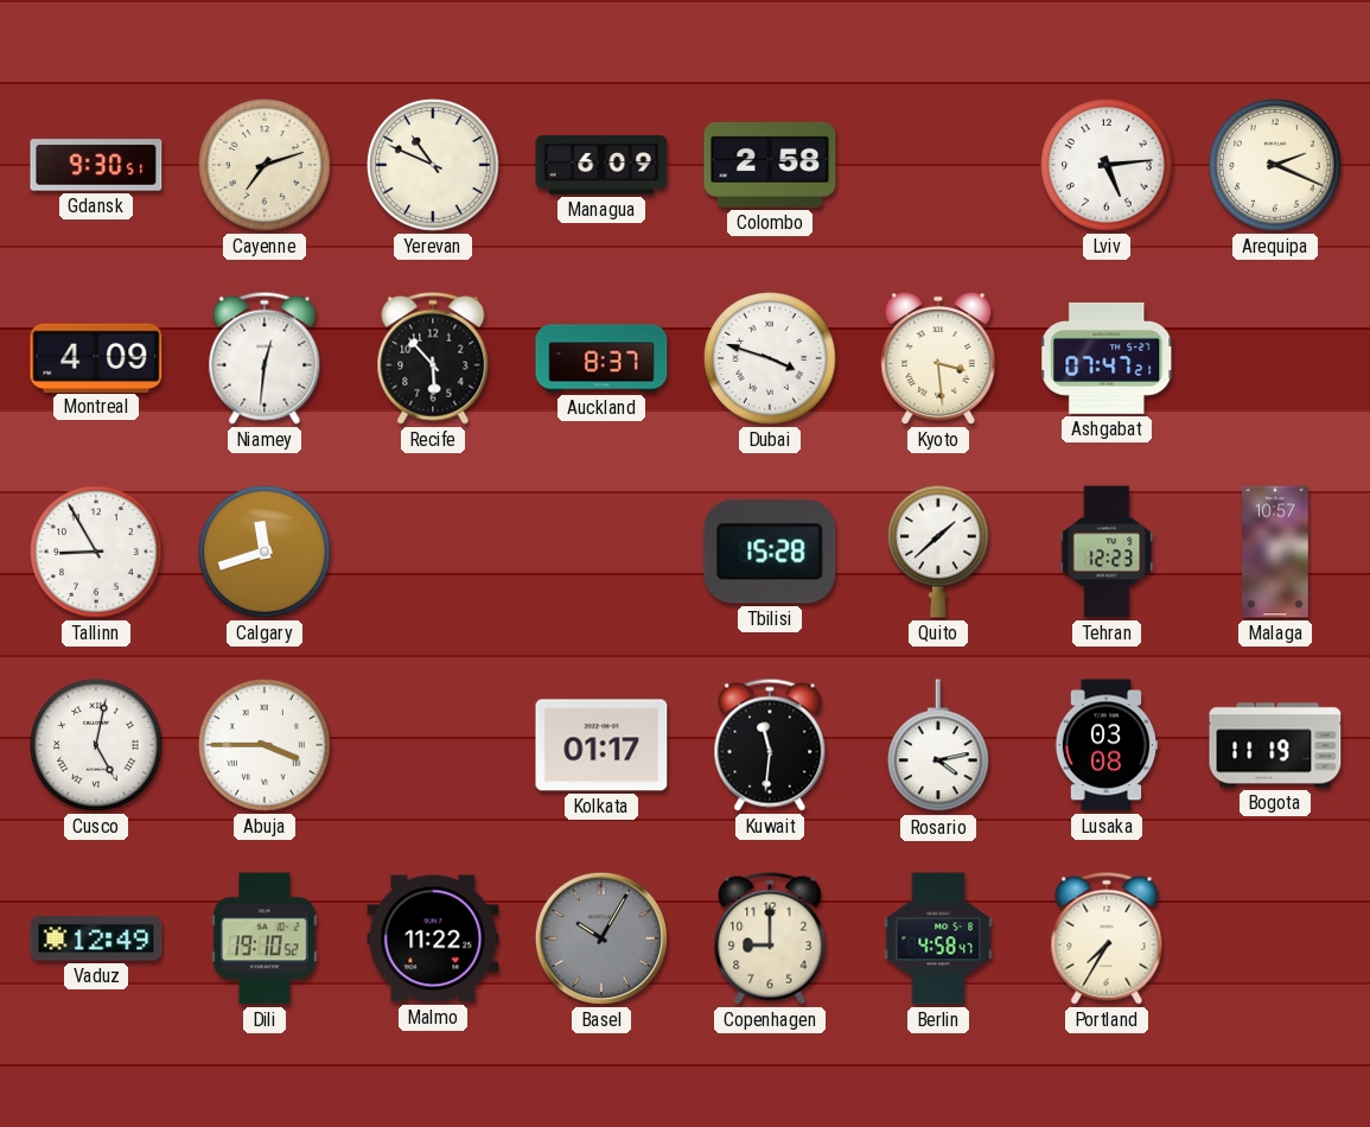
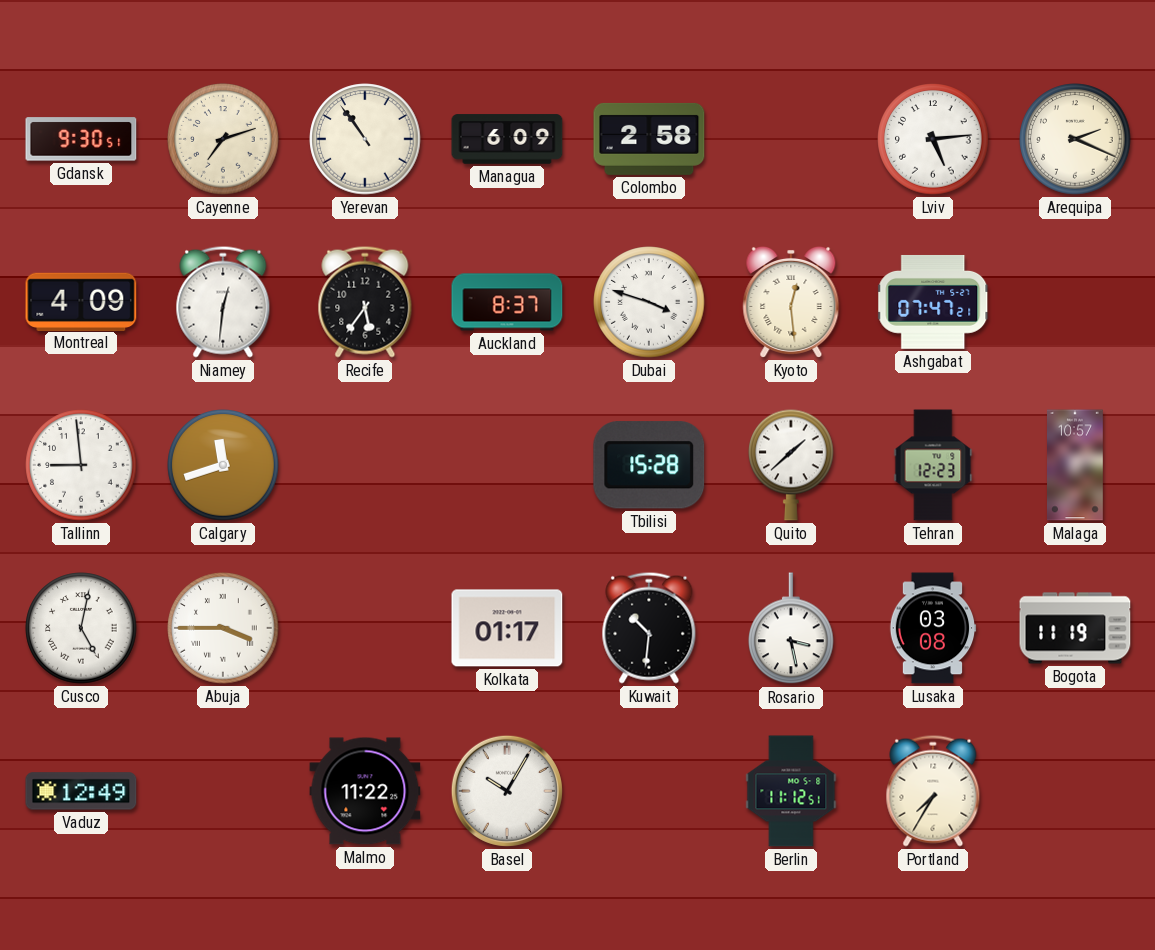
Yerevan: 10:49 -> 10:54 (365, 139)
Recife: 5:53 -> 5:36 (365, 302)
Kyoto: 3:29 -> 12:29 (791, 302)
Tallinn: 8:55 -> 8:59 (81, 465)
Kuwait: 11:31 -> 10:31 (649, 628)
Rosario: 4:13 -> 3:28 (791, 629)
Dili: 19:10 -> none (265, 938)
Basel dial: grey -> white (507, 791)
Copenhagen: 9:00 -> none (770, 938)
Berlin: 4:58 -> 11:12 (791, 791)
